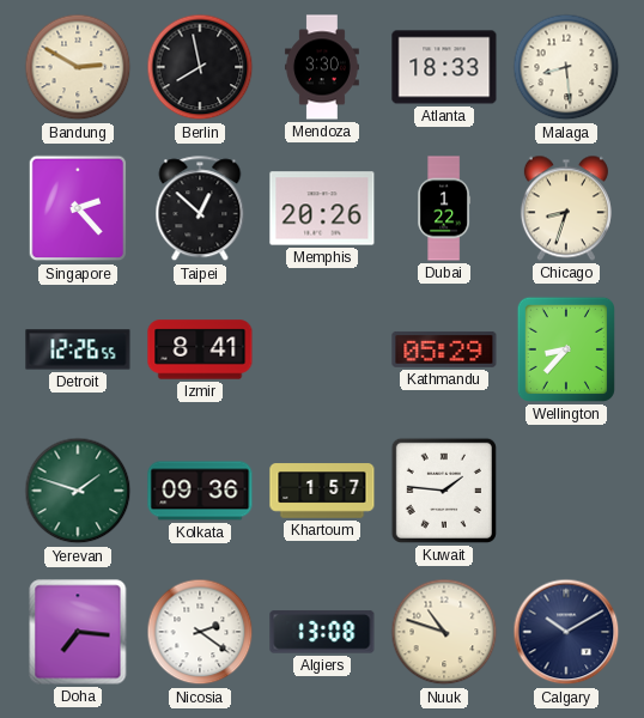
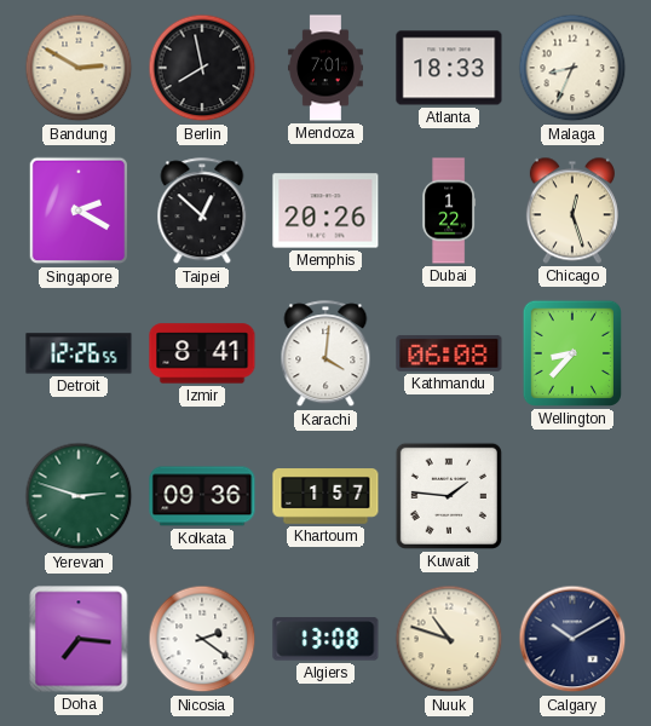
Mendoza: 3:30 -> 7:01 (325, 68)
Malaga: 8:29 -> 8:34 (572, 68)
Singapore: 2:23 -> 2:20 (79, 211)
Chicago: 8:33 -> 12:27 (572, 211)
Karachi: none -> 4:01 (325, 355)
Kathmandu: 05:29 -> 06:08 (449, 353)
Yerevan: 1:48 -> 2:48 (79, 496)
